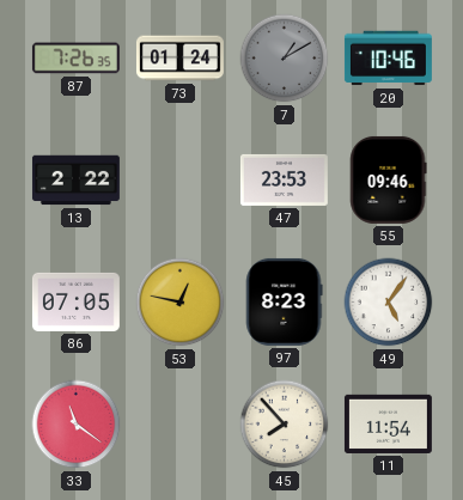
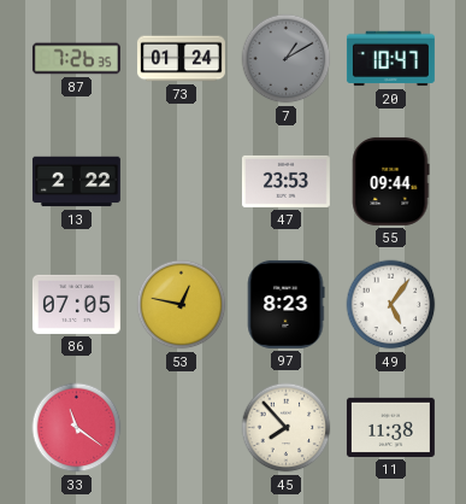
20: 10:46 -> 10:47 (390, 59)
55: 09:46 -> 09:44 (390, 181)
11: 11:54 -> 11:38 (390, 427)
